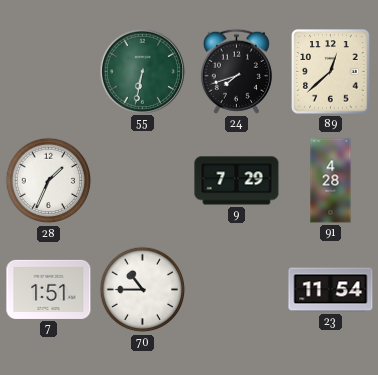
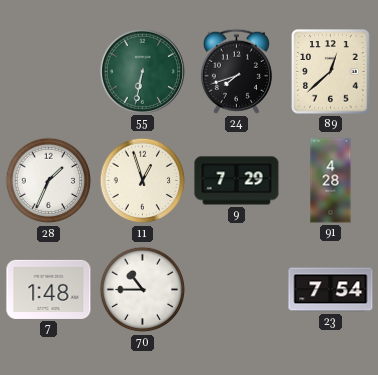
11: none -> 12:57 (143, 181)
7: 1:51 -> 1:48 (49, 289)
23: 11:54 -> 7:54 (331, 290)
